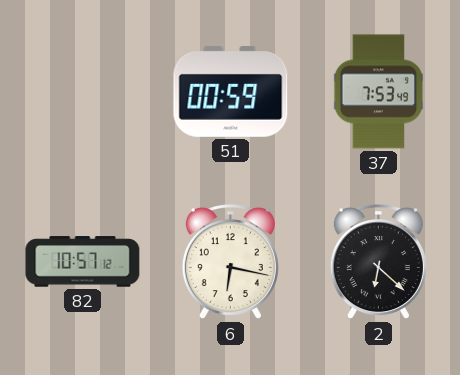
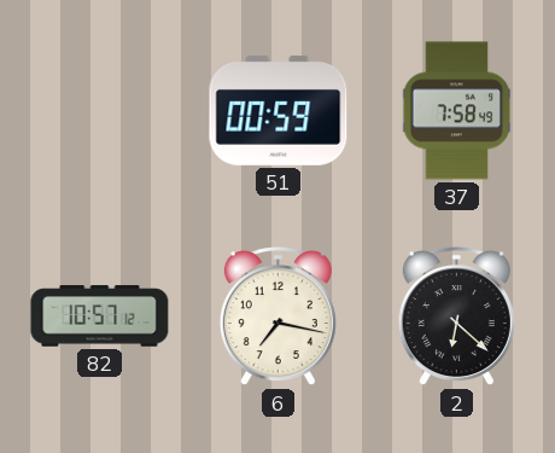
37: 7:53 -> 7:58 (457, 111)
6: 6:17 -> 7:17 (277, 318)
